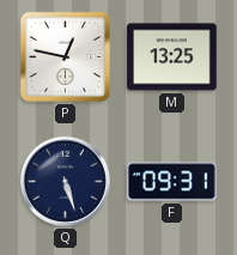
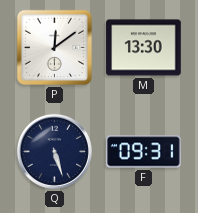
P: 12:47 -> 12:09 (54, 47)
M: 13:25 -> 13:30 (144, 48)
